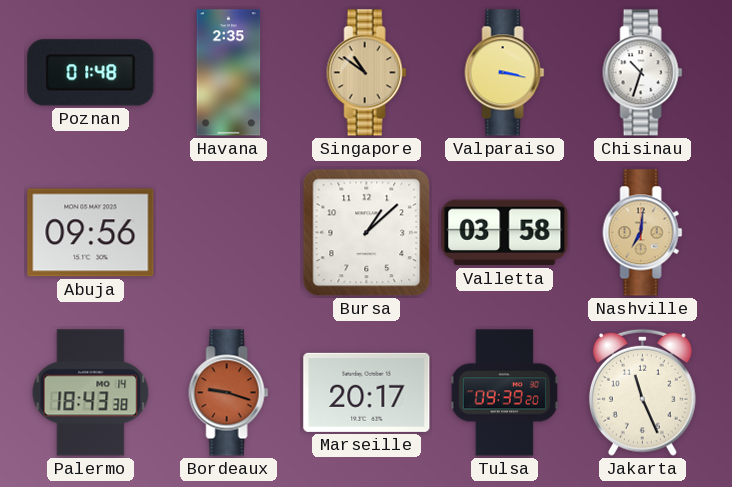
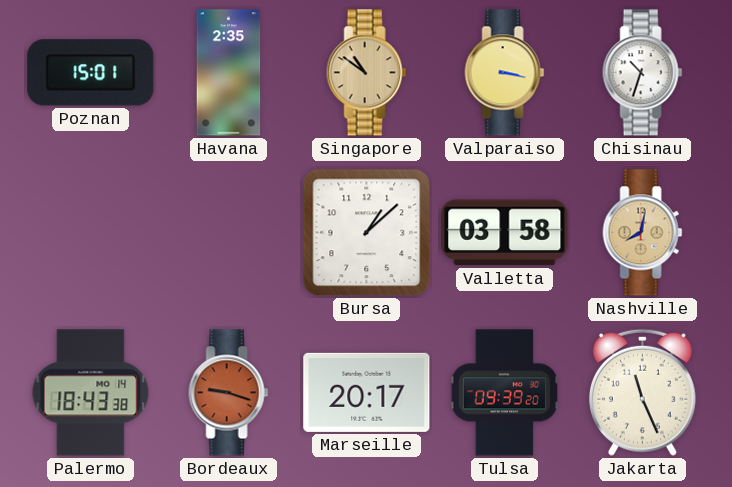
Poznan: 01:48 -> 15:01 (91, 73)
Abuja: 09:56 -> none (91, 233)
Nashville: 7:01 -> 8:02 (643, 233)
